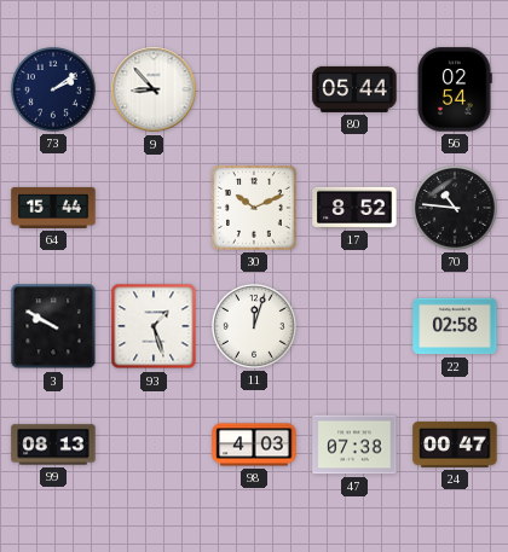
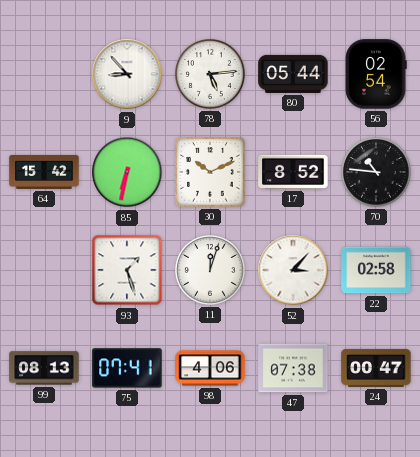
73: 2:09 -> none (54, 91)
78: none -> 5:14 (211, 75)
64: 15:44 -> 15:42 (44, 172)
85: none -> 6:32 (127, 172)
3: 9:50 -> none (53, 326)
52: none -> 3:07 (293, 270)
75: none -> 07:41 (127, 368)
98: 4:03 -> 4:06 (210, 368)
